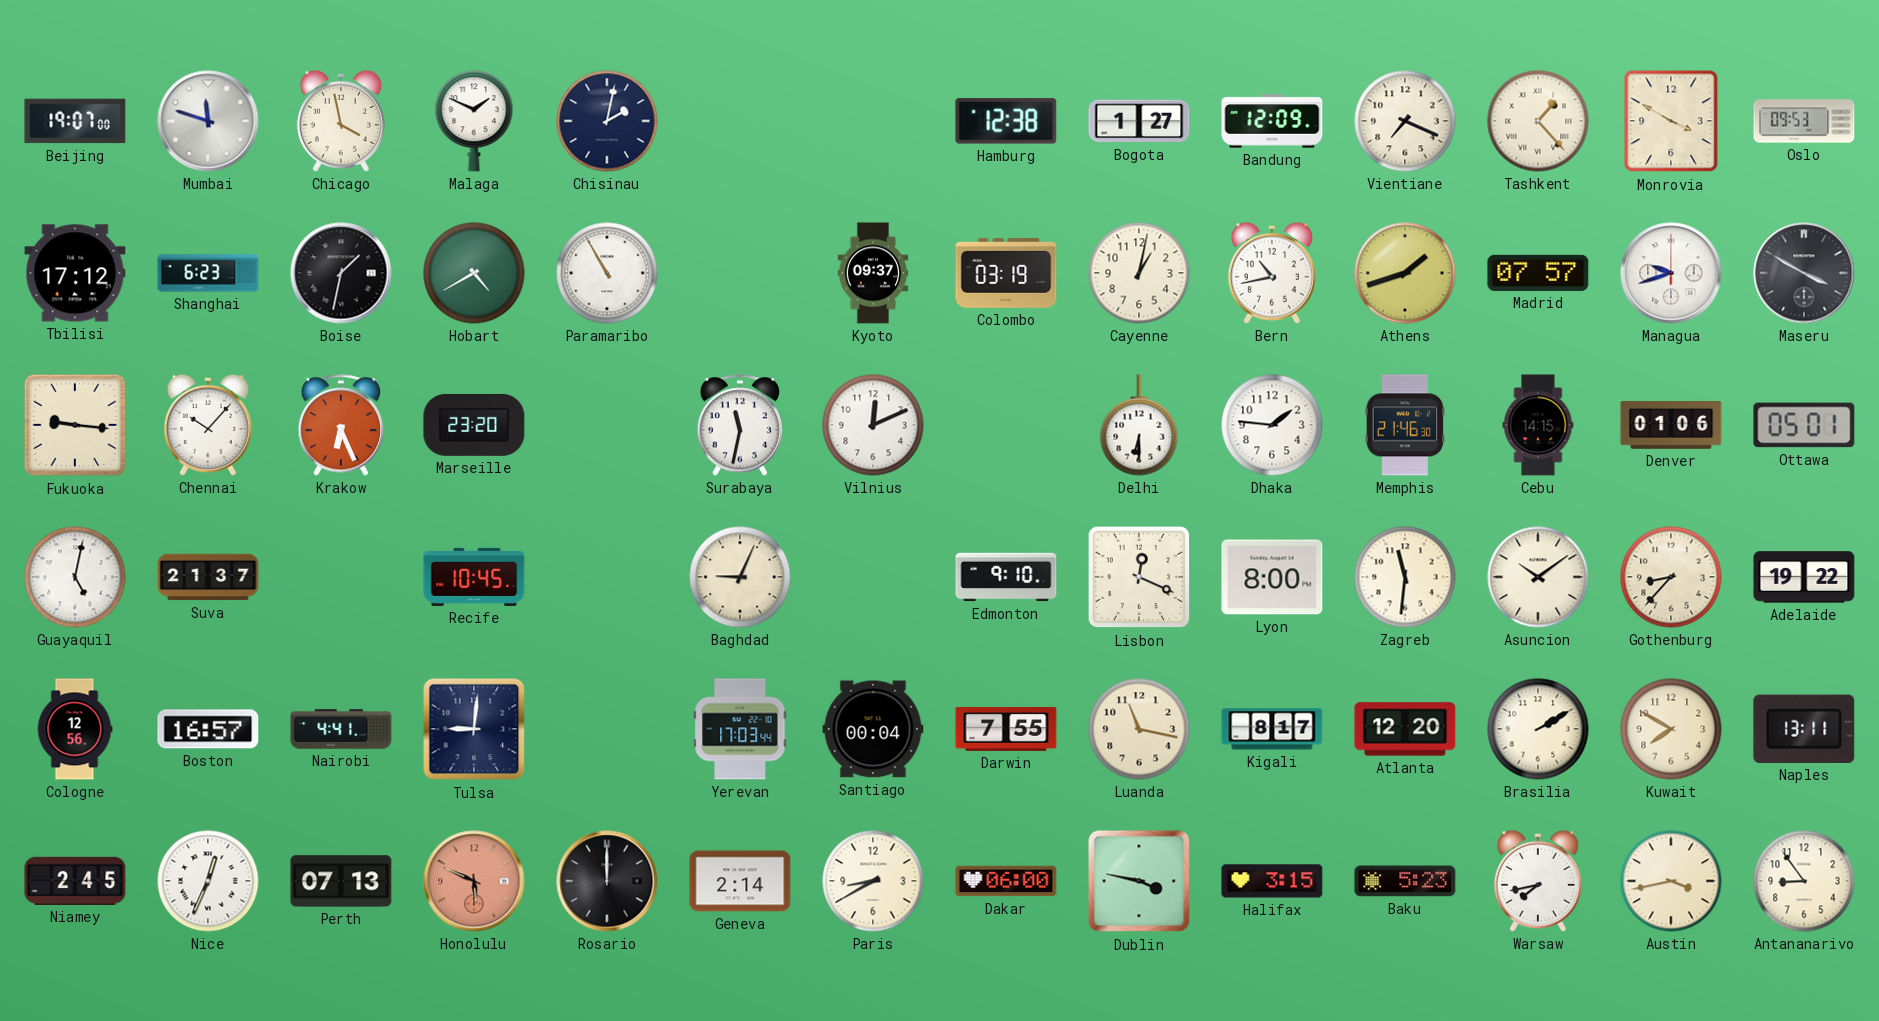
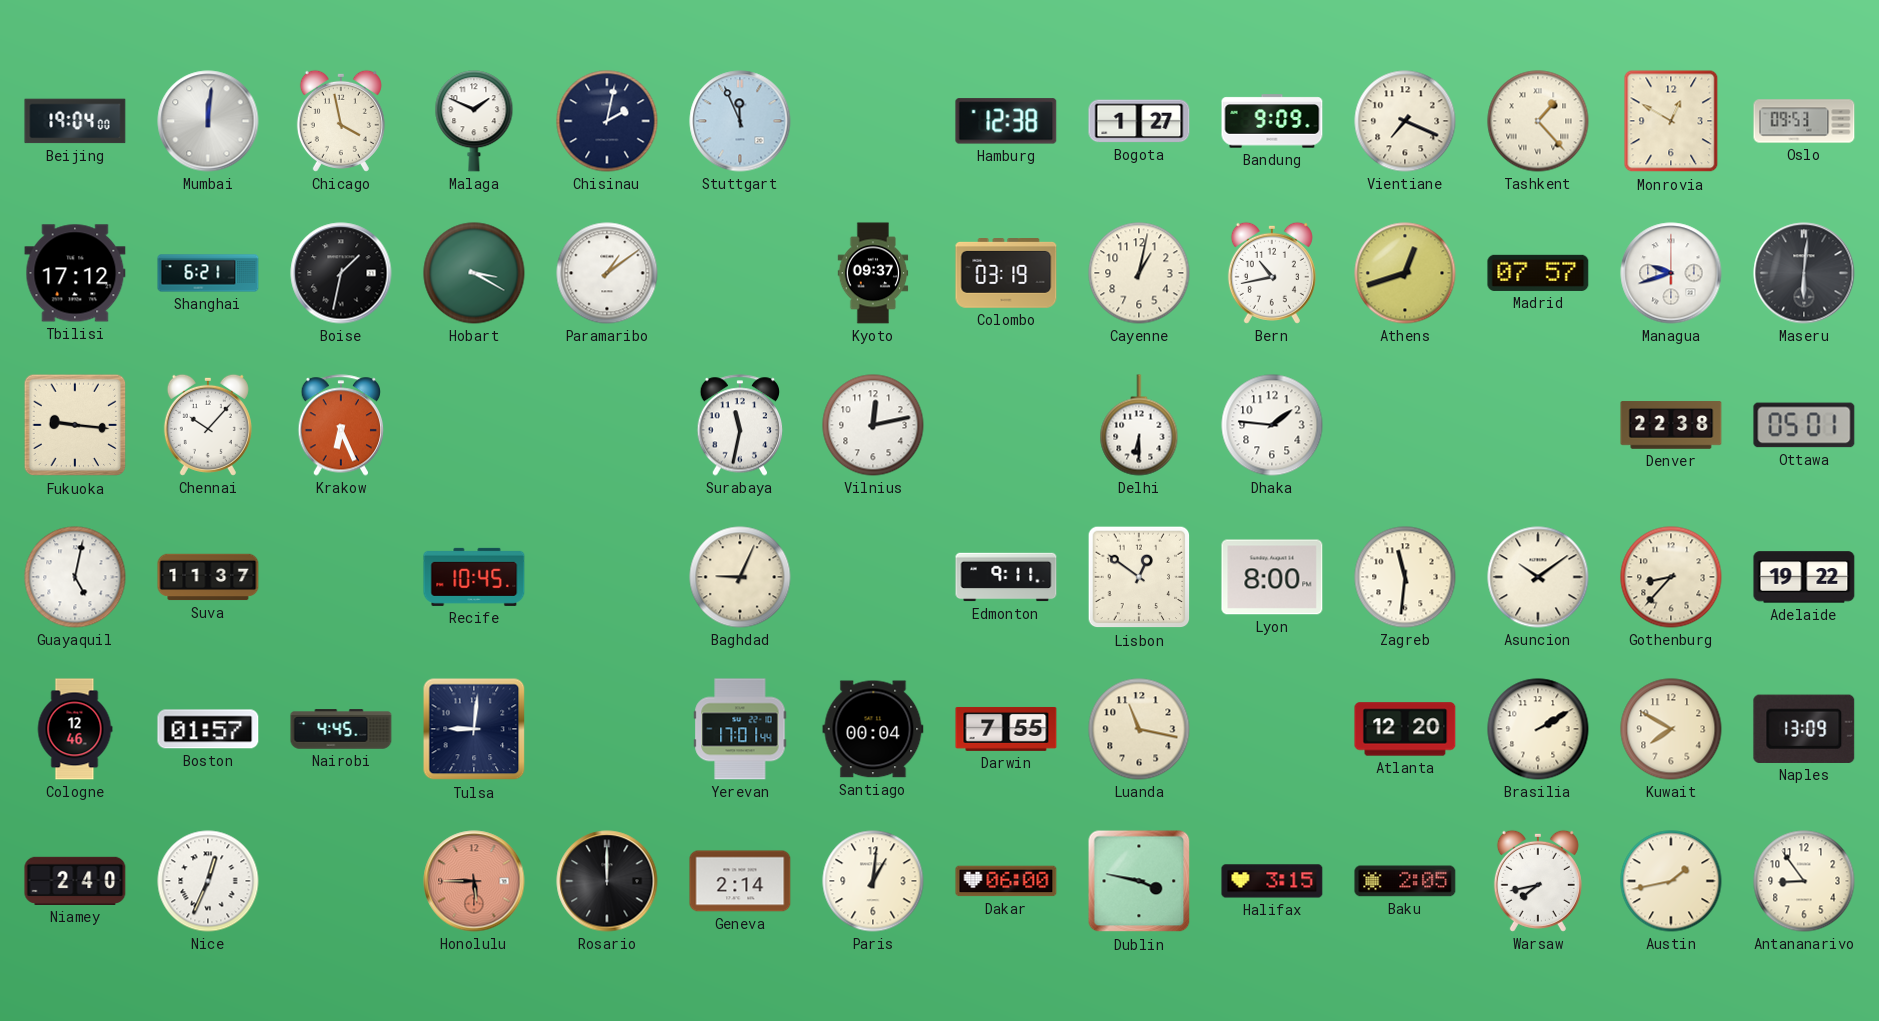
Beijing: 19:07 -> 19:04 (75, 121)
Mumbai: 11:48 -> 12:01 (208, 121)
Stuttgart: none -> 11:56 (740, 121)
Bandung: 12:09 -> 9:09 (1272, 121)
Monrovia: 3:50 -> 12:50 (1671, 121)
Shanghai: 6:23 -> 6:21 (208, 273)
Hobart: 4:40 -> 3:20 (474, 273)
Paramaribo: 10:55 -> 1:09 (607, 273)
Athens: 1:42 -> 12:42 (1405, 273)
Maseru: 3:50 -> 6:01 (1804, 273)
Marseille: 23:20 -> none (474, 425)
Vilnius: 12:11 -> 12:13 (873, 425)
Memphis: 21:46 -> none (1405, 425)
Cebu: 14:15 -> none (1538, 425)
Denver: 01:06 -> 22:38 (1671, 425)
Suva: 21:37 -> 11:37 (208, 577)
Edmonton: 9:10 -> 9:11 (1006, 577)
Lisbon: 12:19 -> 12:51 (1139, 577)
Cologne: 12:56 -> 12:46 (75, 729)
Boston: 16:57 -> 01:57 (208, 729)
Nairobi: 4:41 -> 4:45 (341, 729)
Yerevan: 17:03 -> 17:01 (740, 729)
Kigali: 8:17 -> none (1272, 729)
Naples: 13:11 -> 13:09 (1804, 729)
Niamey: 2:45 -> 2:40 (75, 881)
Perth: 07:13 -> none (341, 881)
Honolulu: 5:49 -> 5:45 (474, 881)
Paris: 8:40 -> 1:01 (873, 881)
Baku: 5:23 -> 2:05 (1405, 881)
Austin: 3:43 -> 1:43 (1671, 881)
